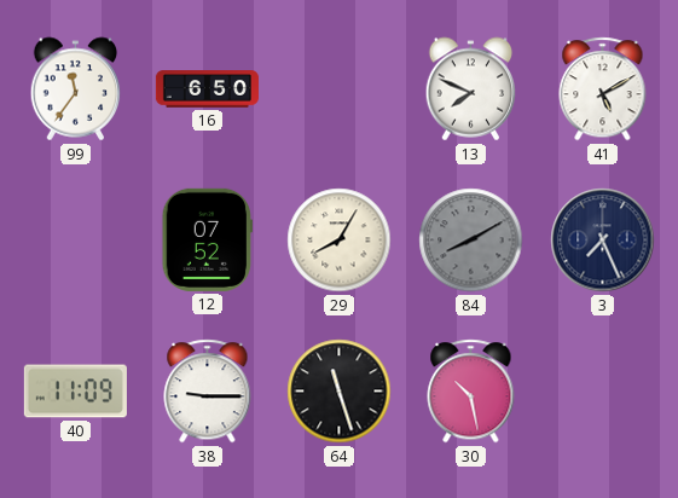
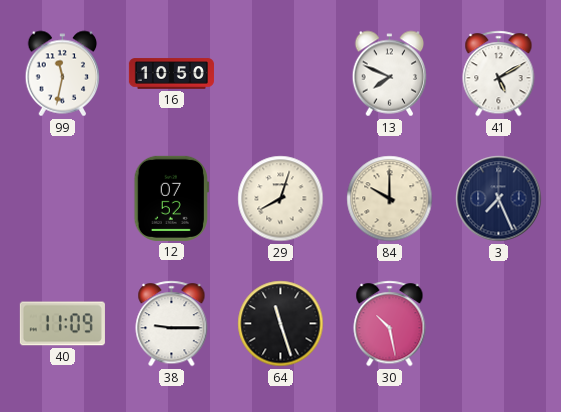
99: 11:36 -> 11:32 (63, 74)
16: 6:50 -> 10:50 (171, 74)
29: 8:05 -> 8:03 (281, 199)
84: 8:10 -> 10:00 (390, 199)
84 dial: grey -> cream (390, 199)
